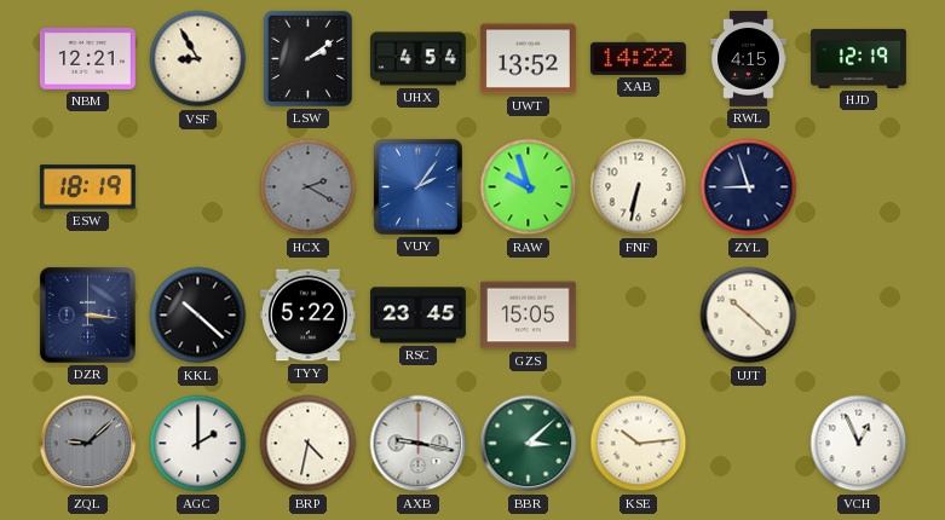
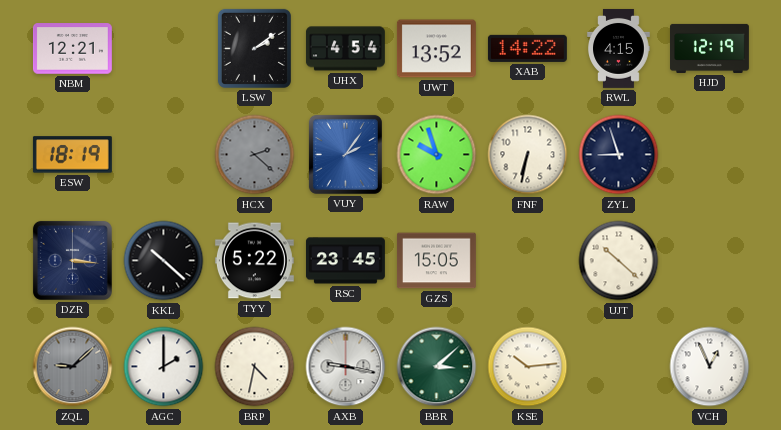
VSF: 8:55 -> none (198, 59)
HCX: 2:20 -> 2:22 (255, 155)
